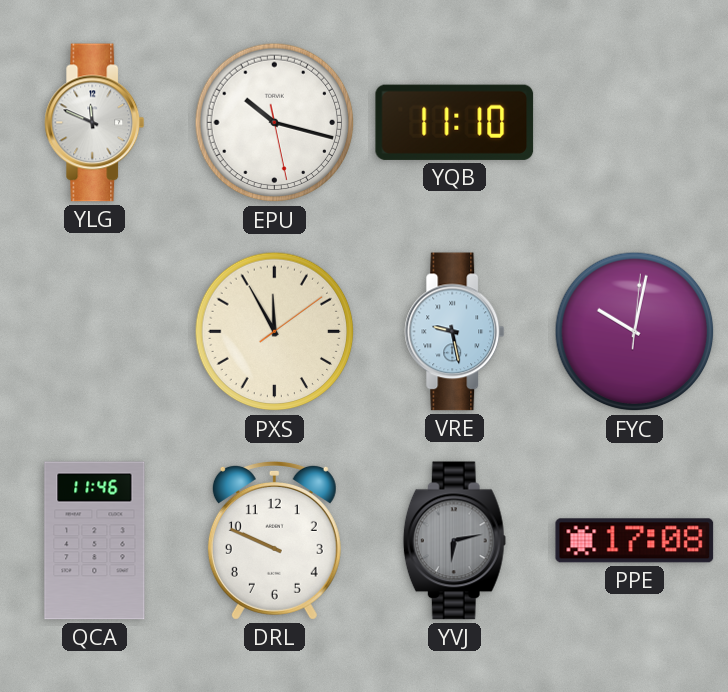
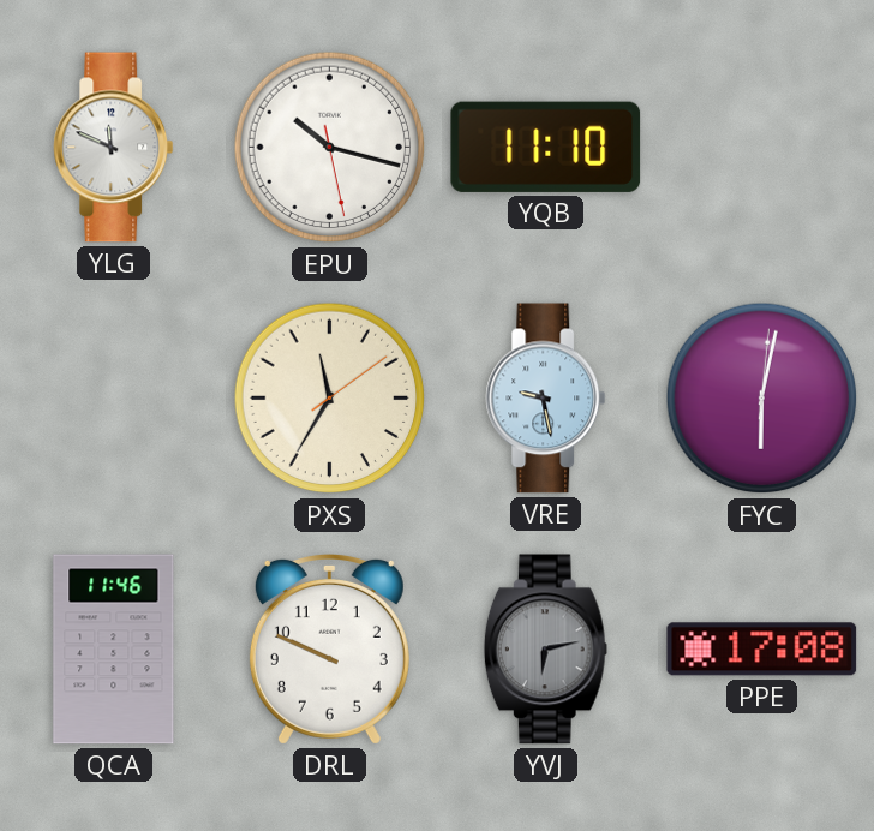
PXS: 11:55 -> 11:35 (330, 399)
FYC: 10:02 -> 6:02 (762, 399)
